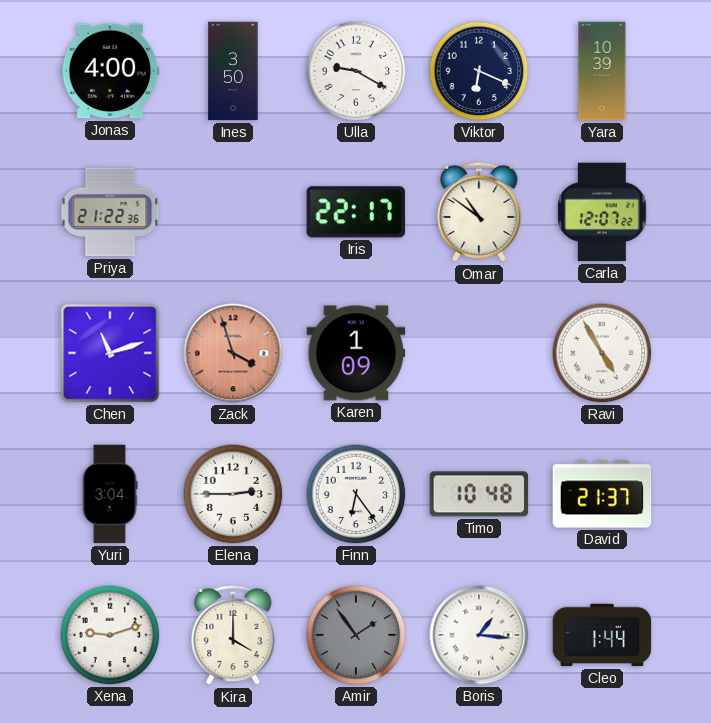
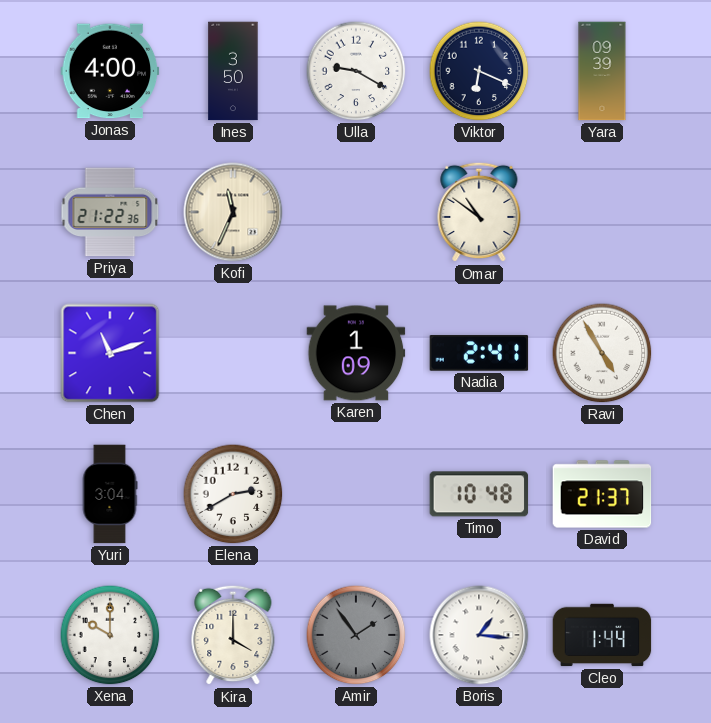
Yara: 10:39 -> 09:39 (602, 71)
Kofi: none -> 11:34 (233, 212)
Iris: 22:17 -> none (356, 212)
Carla: 12:07 -> none (602, 212)
Zack: 3:57 -> none (233, 353)
Nadia: none -> 2:41 (479, 353)
Elena: 2:45 -> 2:40 (233, 494)
Finn: 6:24 -> none (356, 494)
Xena: 9:12 -> 10:00 (110, 635)
